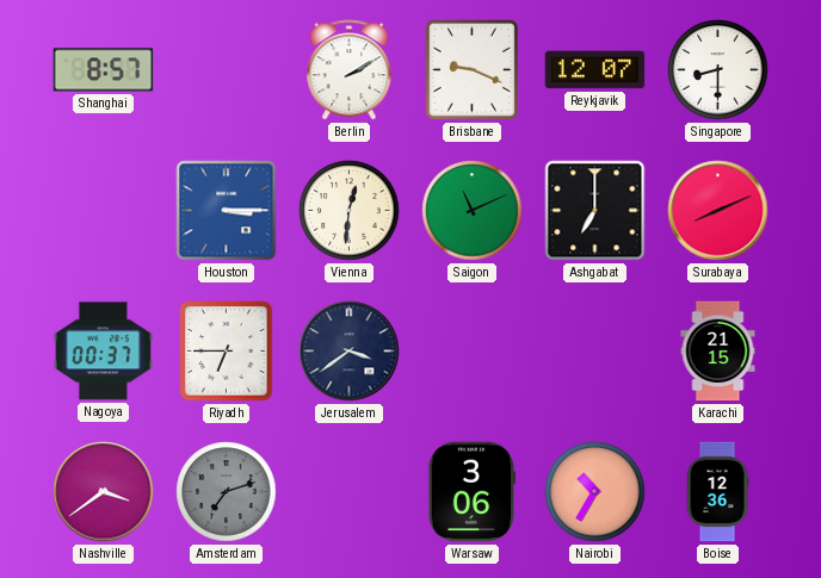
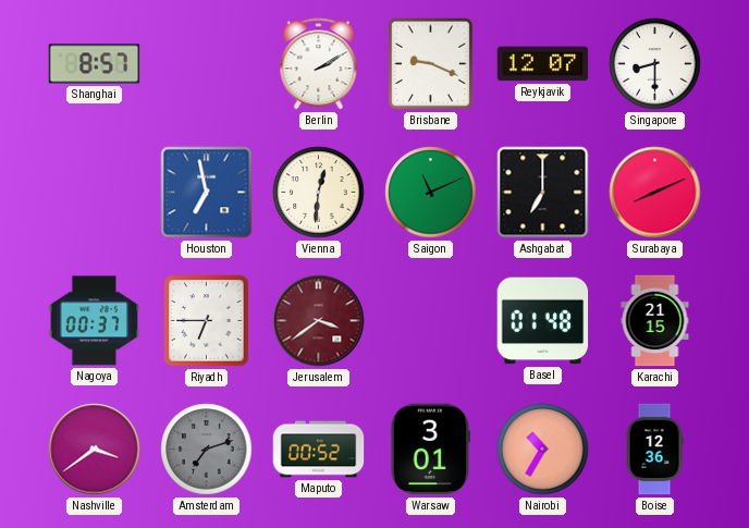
Houston: 3:15 -> 6:58 (207, 193)
Jerusalem dial: navy -> burgundy (319, 321)
Basel: none -> 01:48 (543, 321)
Maputo: none -> 00:52 (319, 450)
Warsaw: 3:06 -> 3:01 (431, 450)
